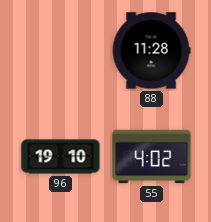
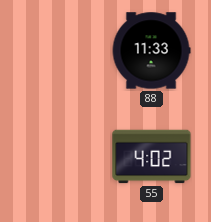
88: 11:28 -> 11:33 (151, 51)
96: 19:10 -> none (61, 157)
